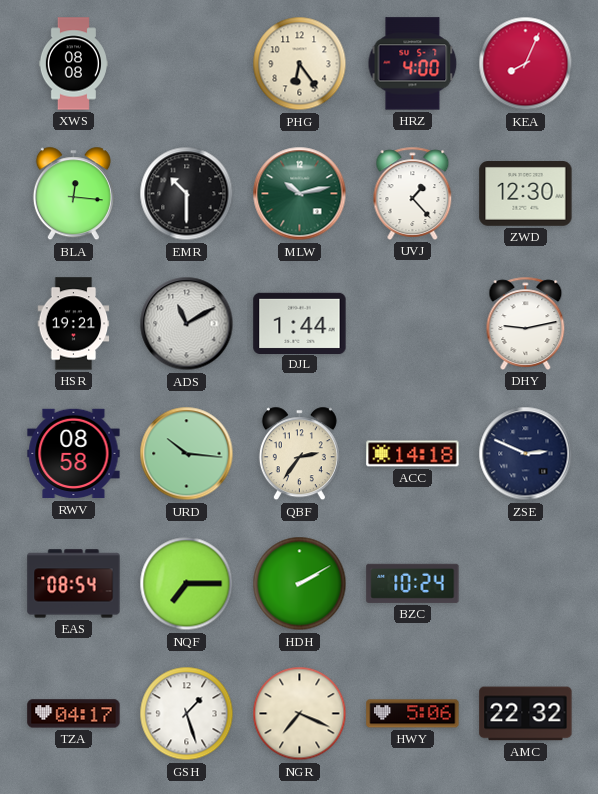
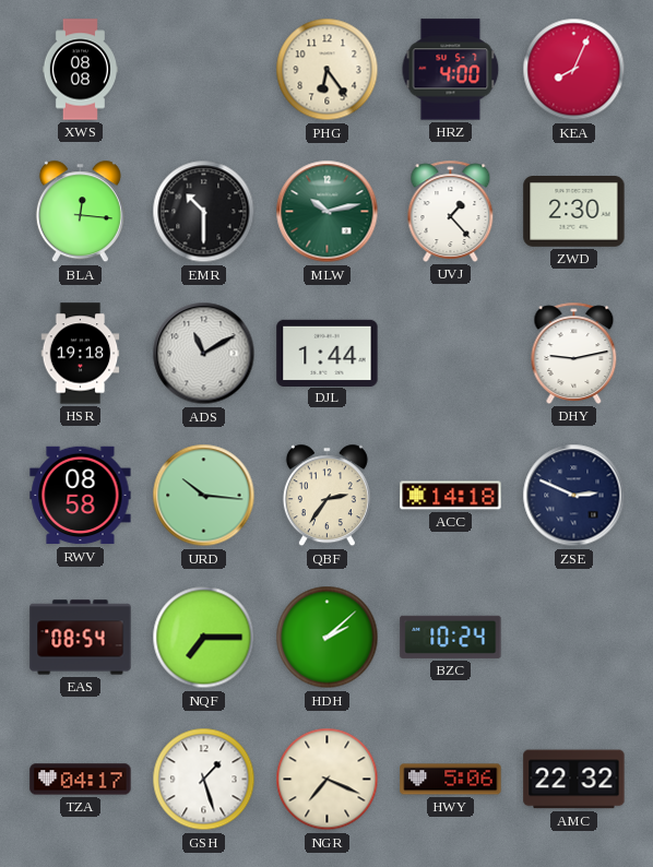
ZWD: 12:30 -> 2:30 (574, 212)
HSR: 19:21 -> 19:18 (81, 354)
HDH: 2:10 -> 2:08 (328, 638)
